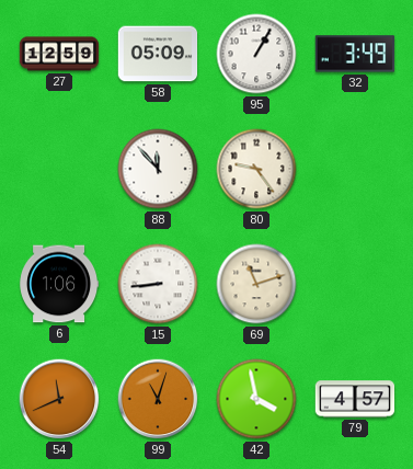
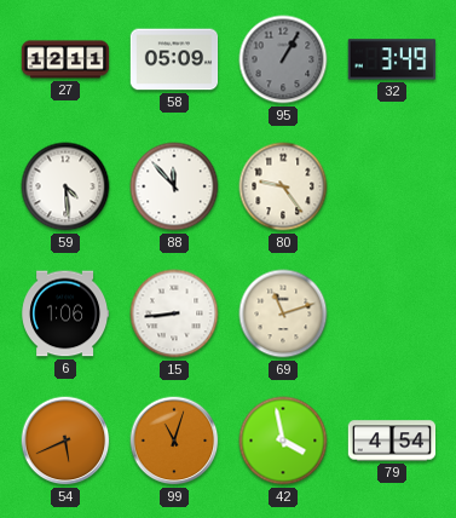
27: 12:59 -> 12:11 (65, 59)
95 dial: white -> grey (283, 59)
59: none -> 4:29 (65, 186)
54: 11:41 -> 5:41 (65, 441)
79: 4:57 -> 4:54 (392, 441)
